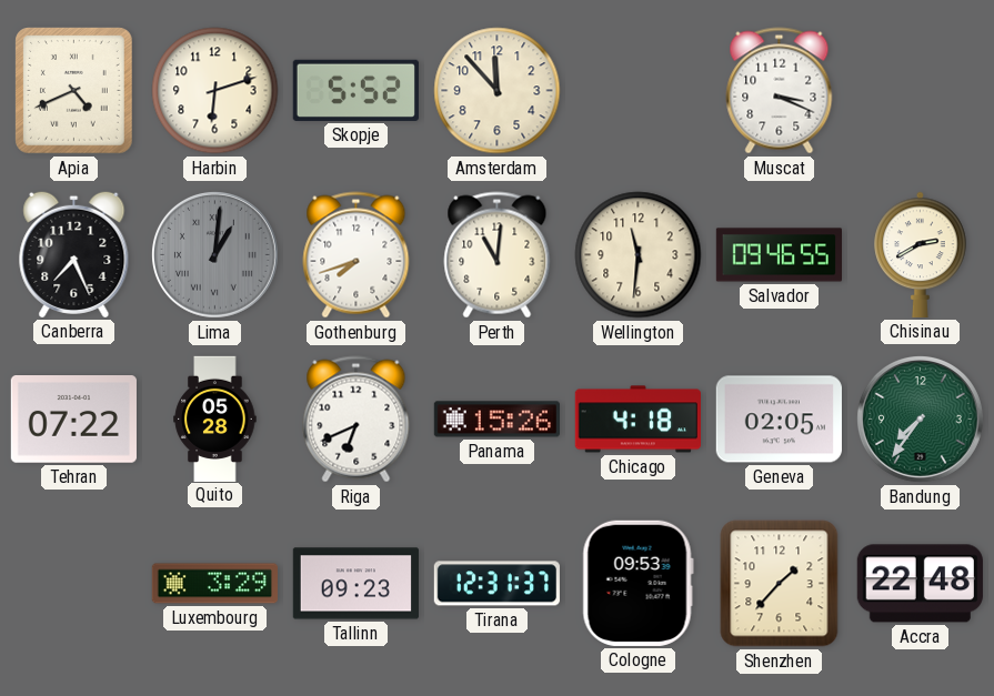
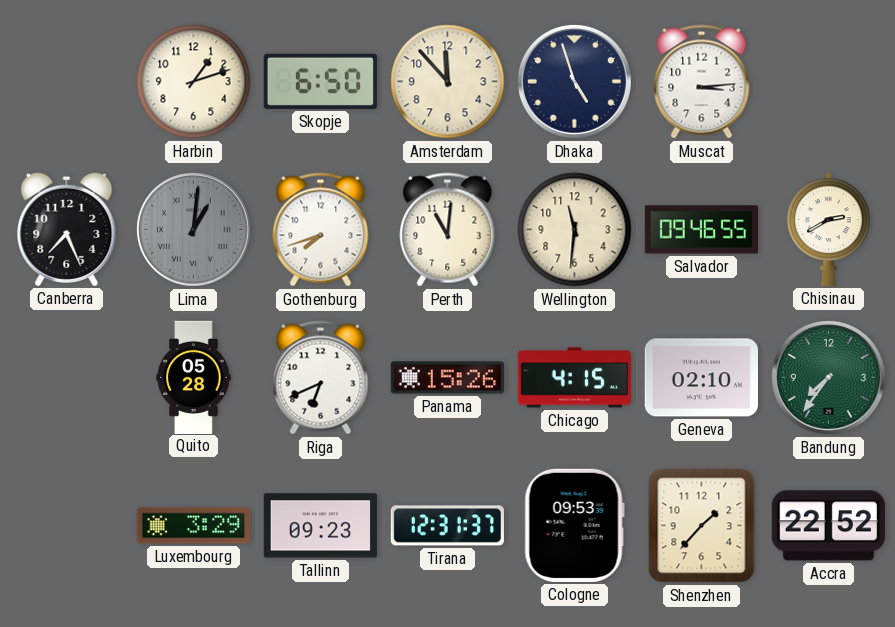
Apia: 4:41 -> none (74, 91)
Harbin: 6:12 -> 1:12 (194, 82)
Skopje: 5:52 -> 6:50 (320, 81)
Dhaka: none -> 4:57 (574, 81)
Muscat: 3:19 -> 3:14 (702, 82)
Tehran: 07:22 -> none (73, 420)
Chicago: 4:18 -> 4:15 (574, 378)
Geneva: 02:05 -> 02:10 (701, 378)
Accra: 22:48 -> 22:52 (828, 526)
